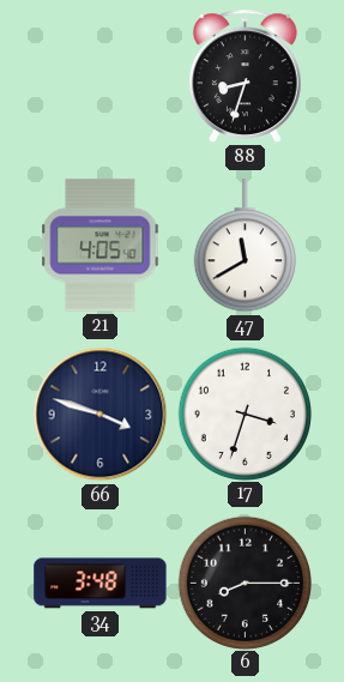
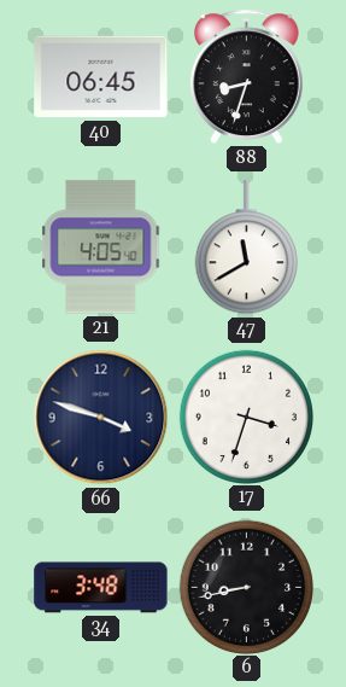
40: none -> 06:45 (101, 77)
6: 8:15 -> 8:43 (246, 587)
